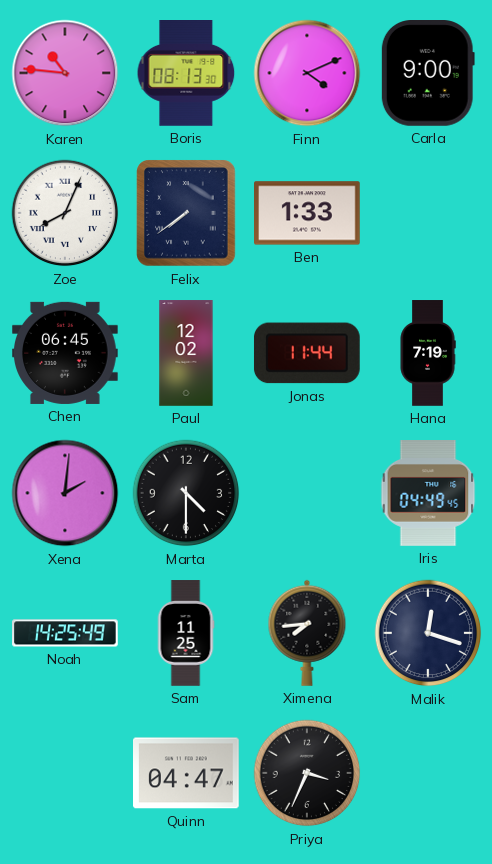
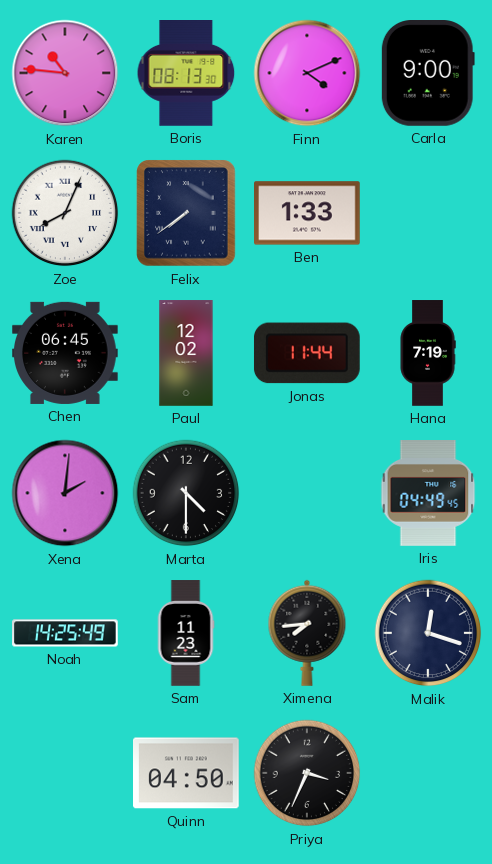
Sam: 11:25 -> 11:23 (186, 633)
Quinn: 04:47 -> 04:50 (187, 773)
